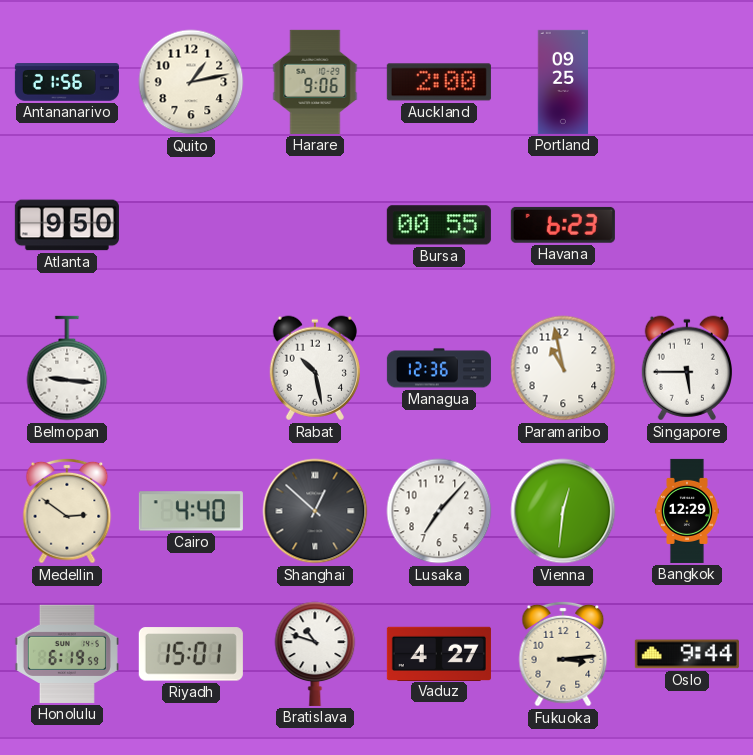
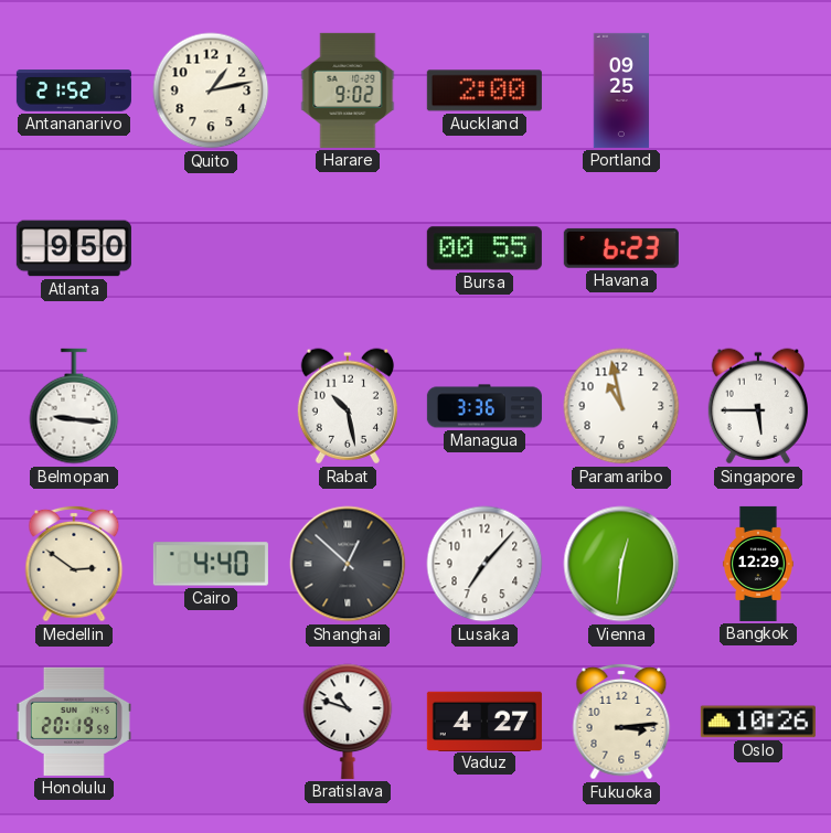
Antananarivo: 21:56 -> 21:52 (74, 90)
Harare: 9:06 -> 9:02 (348, 90)
Managua: 12:36 -> 3:36 (484, 406)
Honolulu: 6:19 -> 20:19 (74, 722)
Riyadh: 15:01 -> none (191, 654)
Oslo: 9:44 -> 10:26 (758, 722)
